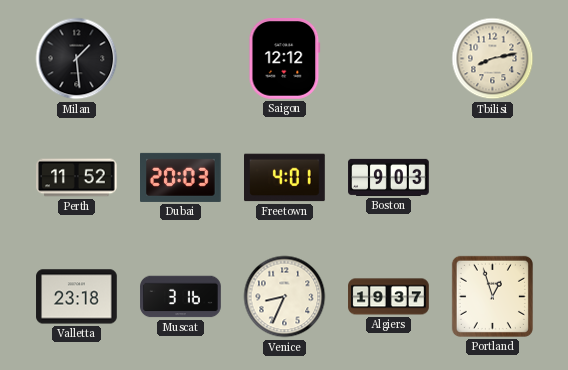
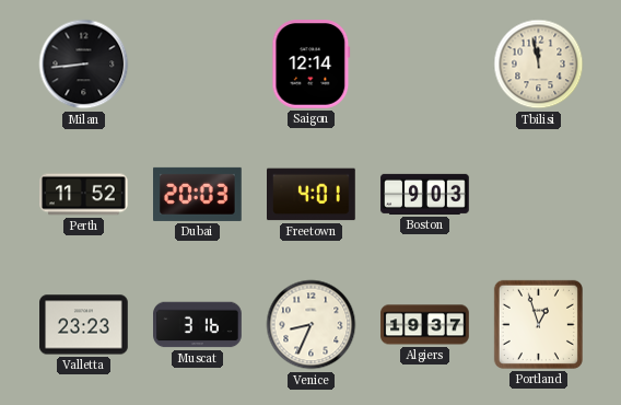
Milan: 1:29 -> 8:44 (84, 65)
Saigon: 12:12 -> 12:14 (312, 65)
Tbilisi: 8:13 -> 11:58 (539, 65)
Valletta: 23:18 -> 23:23 (84, 325)
